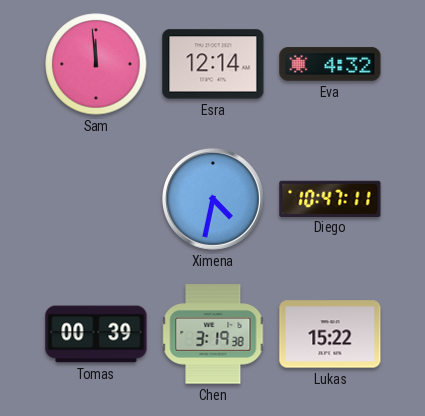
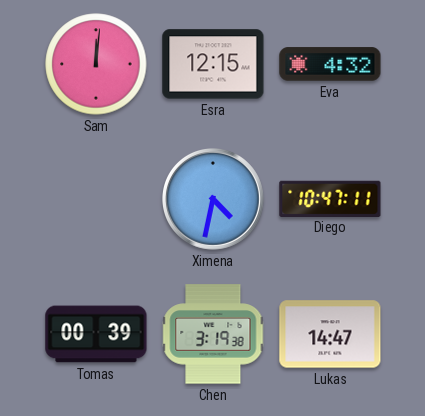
Sam: 11:59 -> 12:01 (96, 64)
Esra: 12:14 -> 12:15 (213, 64)
Lukas: 15:22 -> 14:47 (330, 334)
